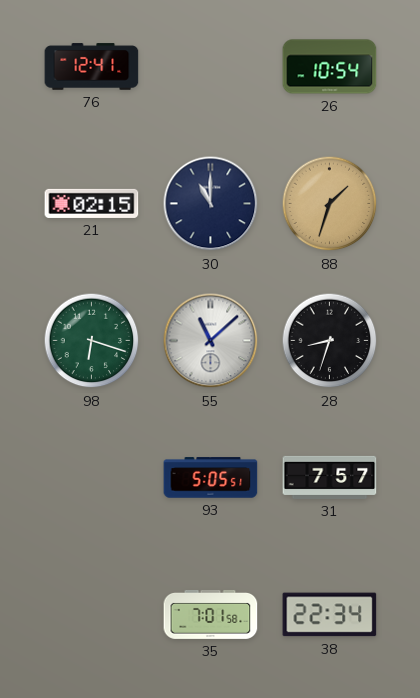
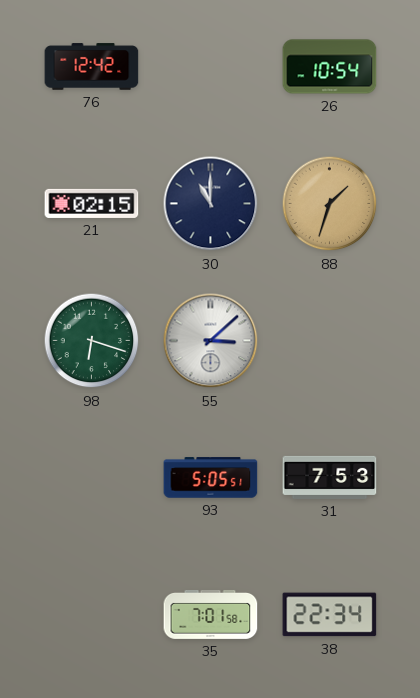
76: 12:41 -> 12:42 (92, 67)
55: 11:08 -> 3:08 (211, 341)
28: 8:33 -> none (330, 341)
31: 7:57 -> 7:53 (330, 477)
